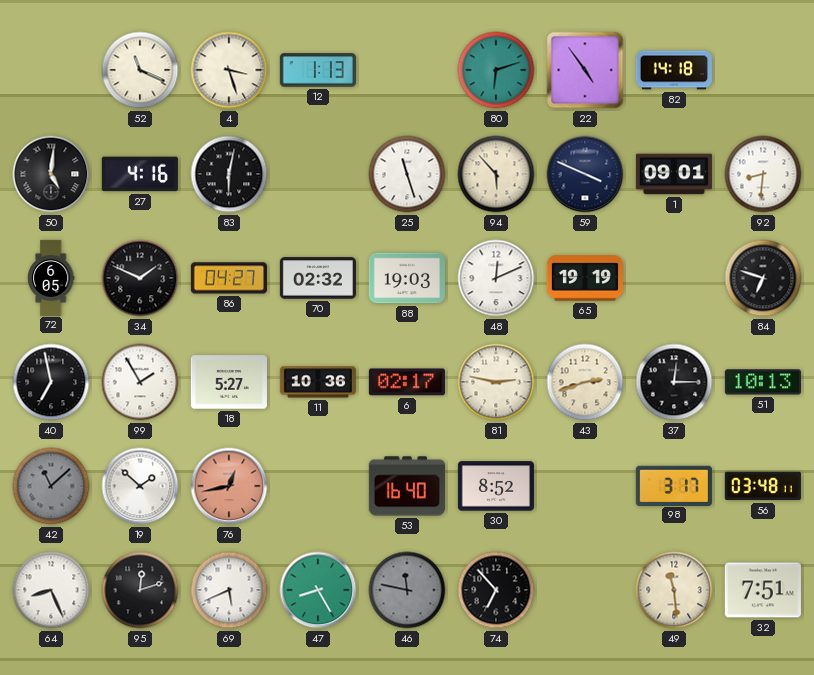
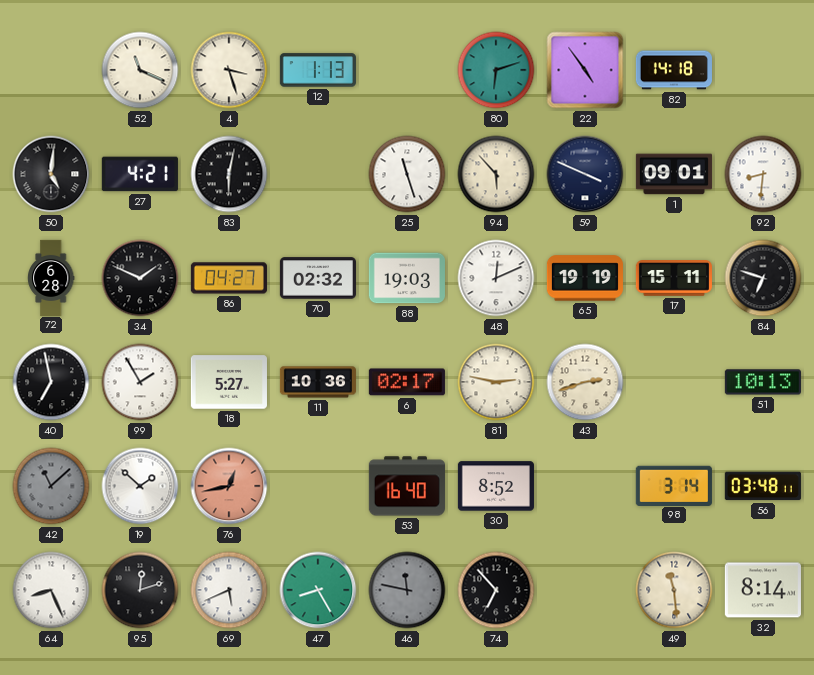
27: 4:16 -> 4:21 (140, 174)
72: 6:05 -> 6:28 (52, 277)
17: none -> 15:11 (674, 278)
37: 12:15 -> none (674, 382)
98: 3:17 -> 3:14 (674, 485)
32: 7:51 -> 8:14 (763, 590)
